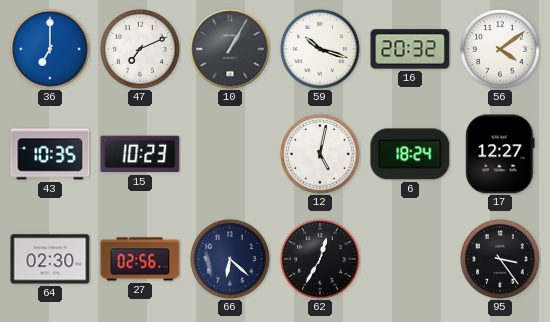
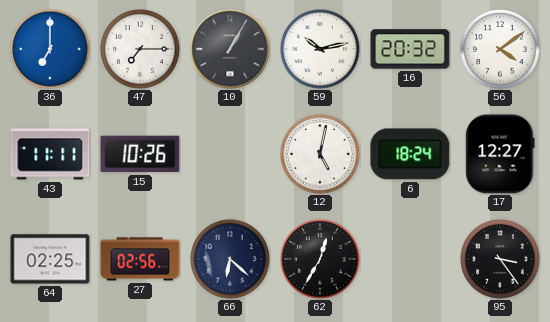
47: 7:11 -> 7:15 (140, 49)
59: 10:18 -> 10:13 (320, 49)
43: 10:35 -> 11:11 (50, 154)
15: 10:23 -> 10:26 (140, 154)
64: 02:30 -> 02:25 (50, 259)
